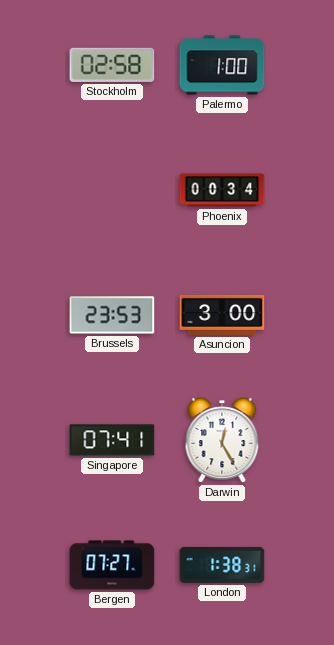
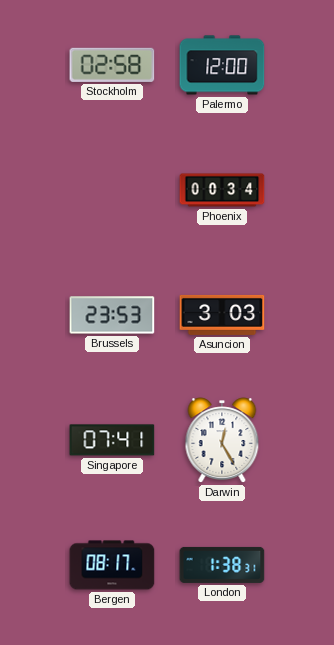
Palermo: 1:00 -> 12:00 (222, 65)
Asuncion: 3:00 -> 3:03 (222, 315)
Bergen: 07:27 -> 08:17 (112, 565)
